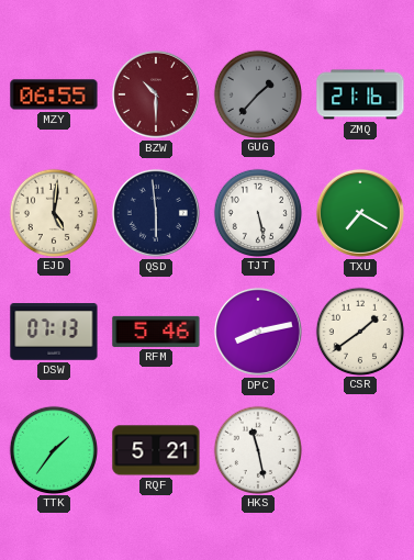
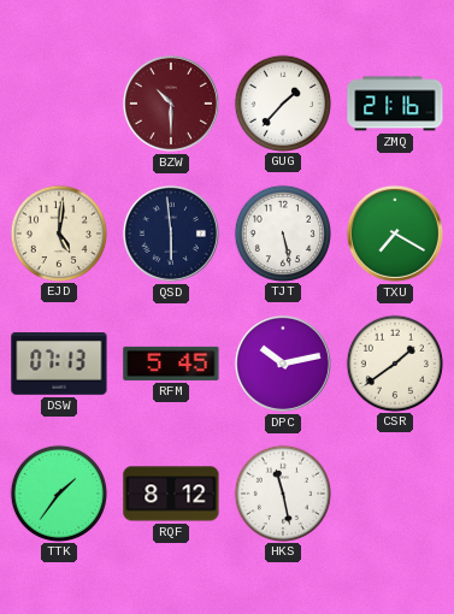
MZY: 06:55 -> none (54, 94)
GUG dial: grey -> white (282, 102)
RFM: 5:46 -> 5:45 (171, 364)
DPC: 8:13 -> 10:13 (283, 364)
RQF: 5:21 -> 8:12 (171, 494)
